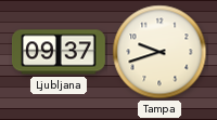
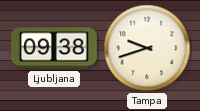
Ljubljana: 09:37 -> 09:38 (55, 48)
